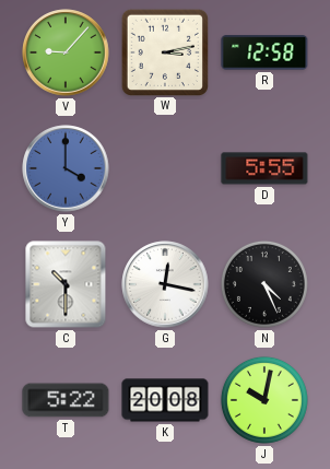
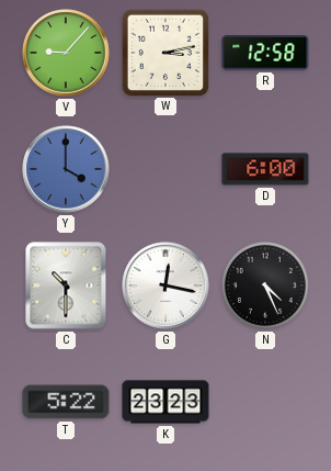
D: 5:55 -> 6:00 (265, 169)
K: 20:08 -> 23:23 (165, 402)
J: 10:02 -> none (264, 400)
